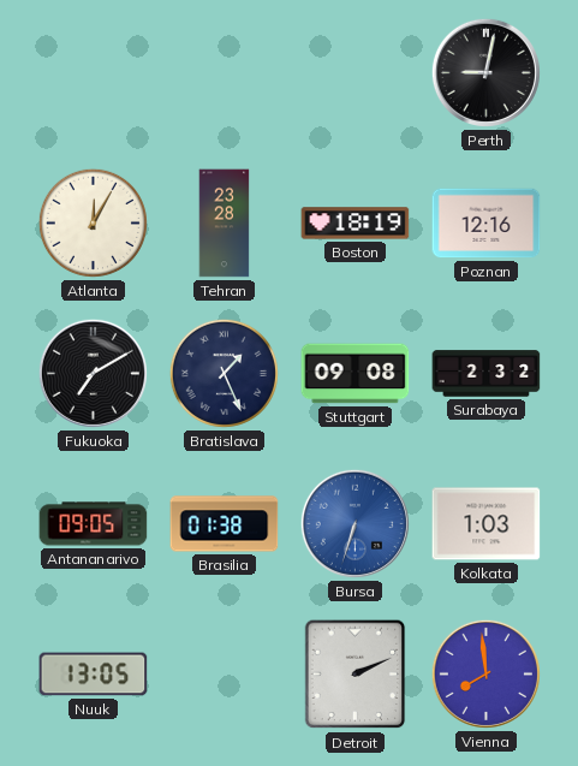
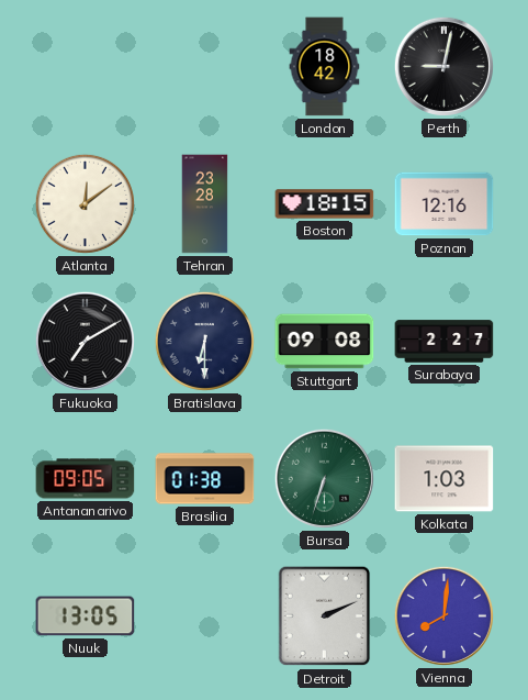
London: none -> 18:42 (325, 67)
Atlanta: 12:05 -> 12:09 (85, 203)
Boston: 18:19 -> 18:15 (325, 204)
Bratislava: 1:26 -> 6:30 (204, 341)
Surabaya: 2:32 -> 2:27 (445, 342)
Bursa dial: blue -> green (324, 478)
Vienna: 7:59 -> 8:01 (443, 615)
